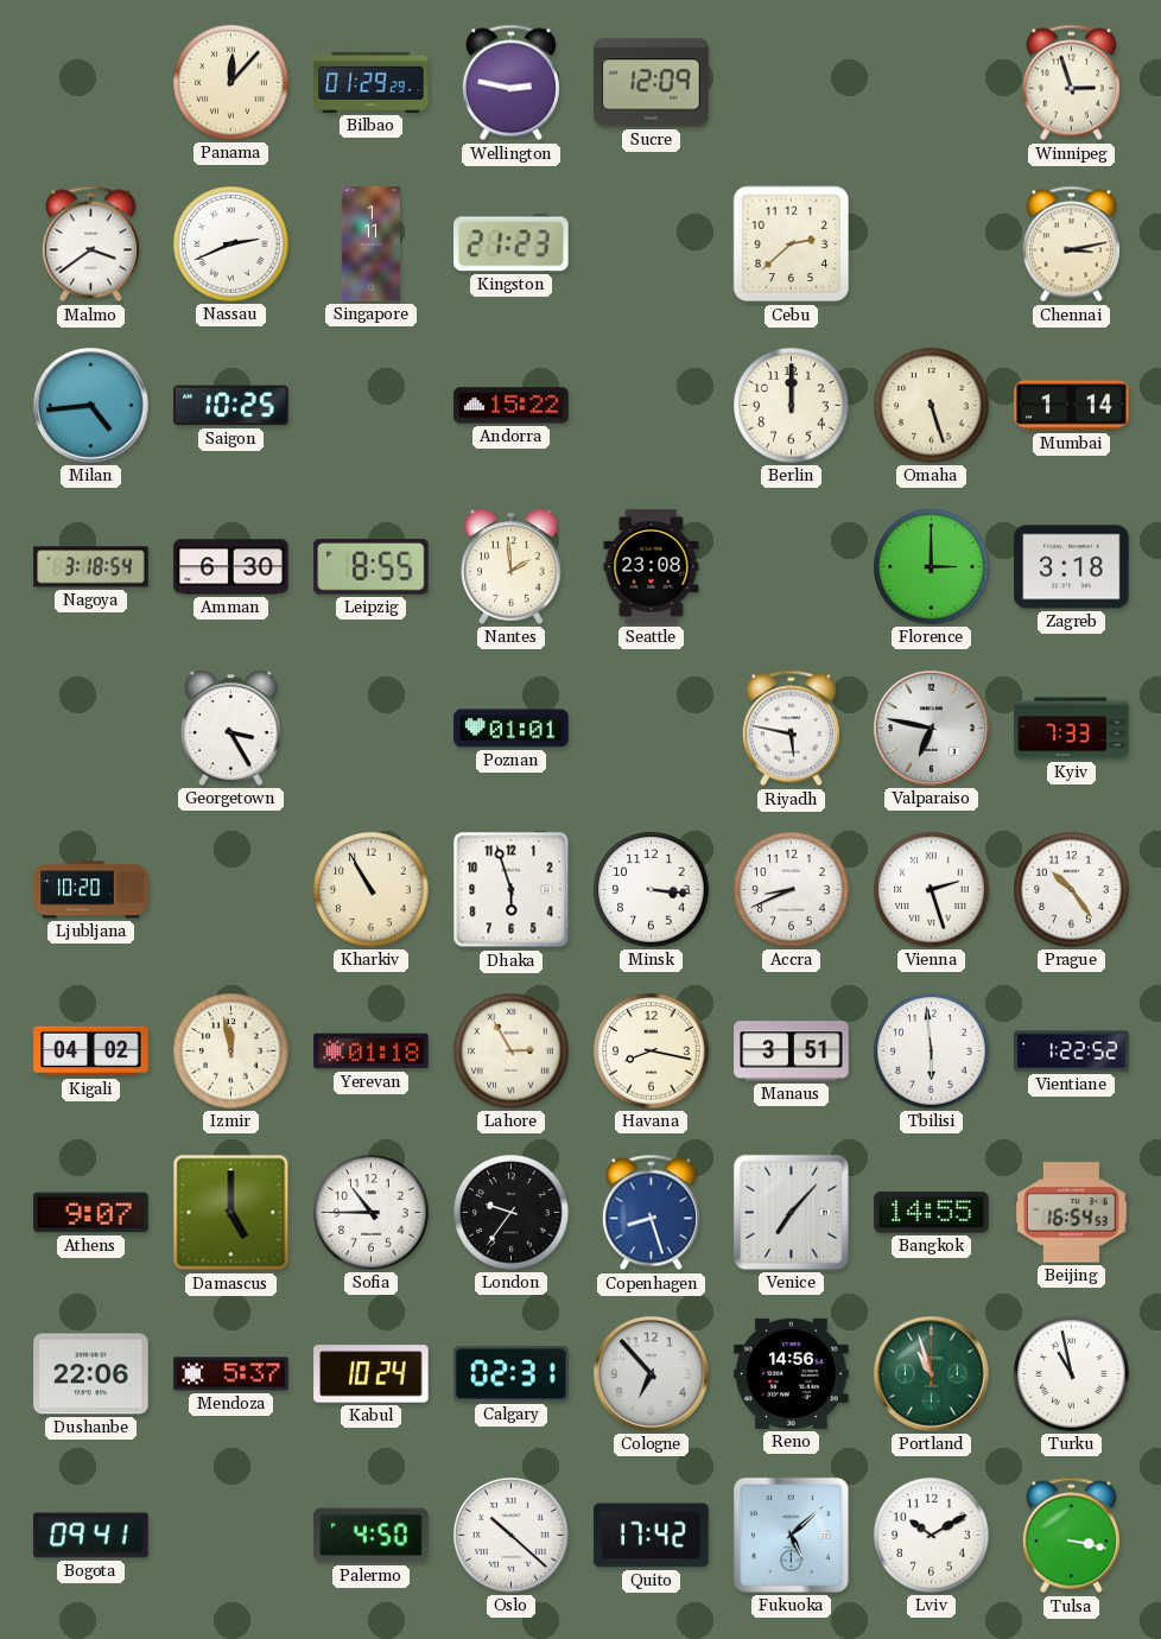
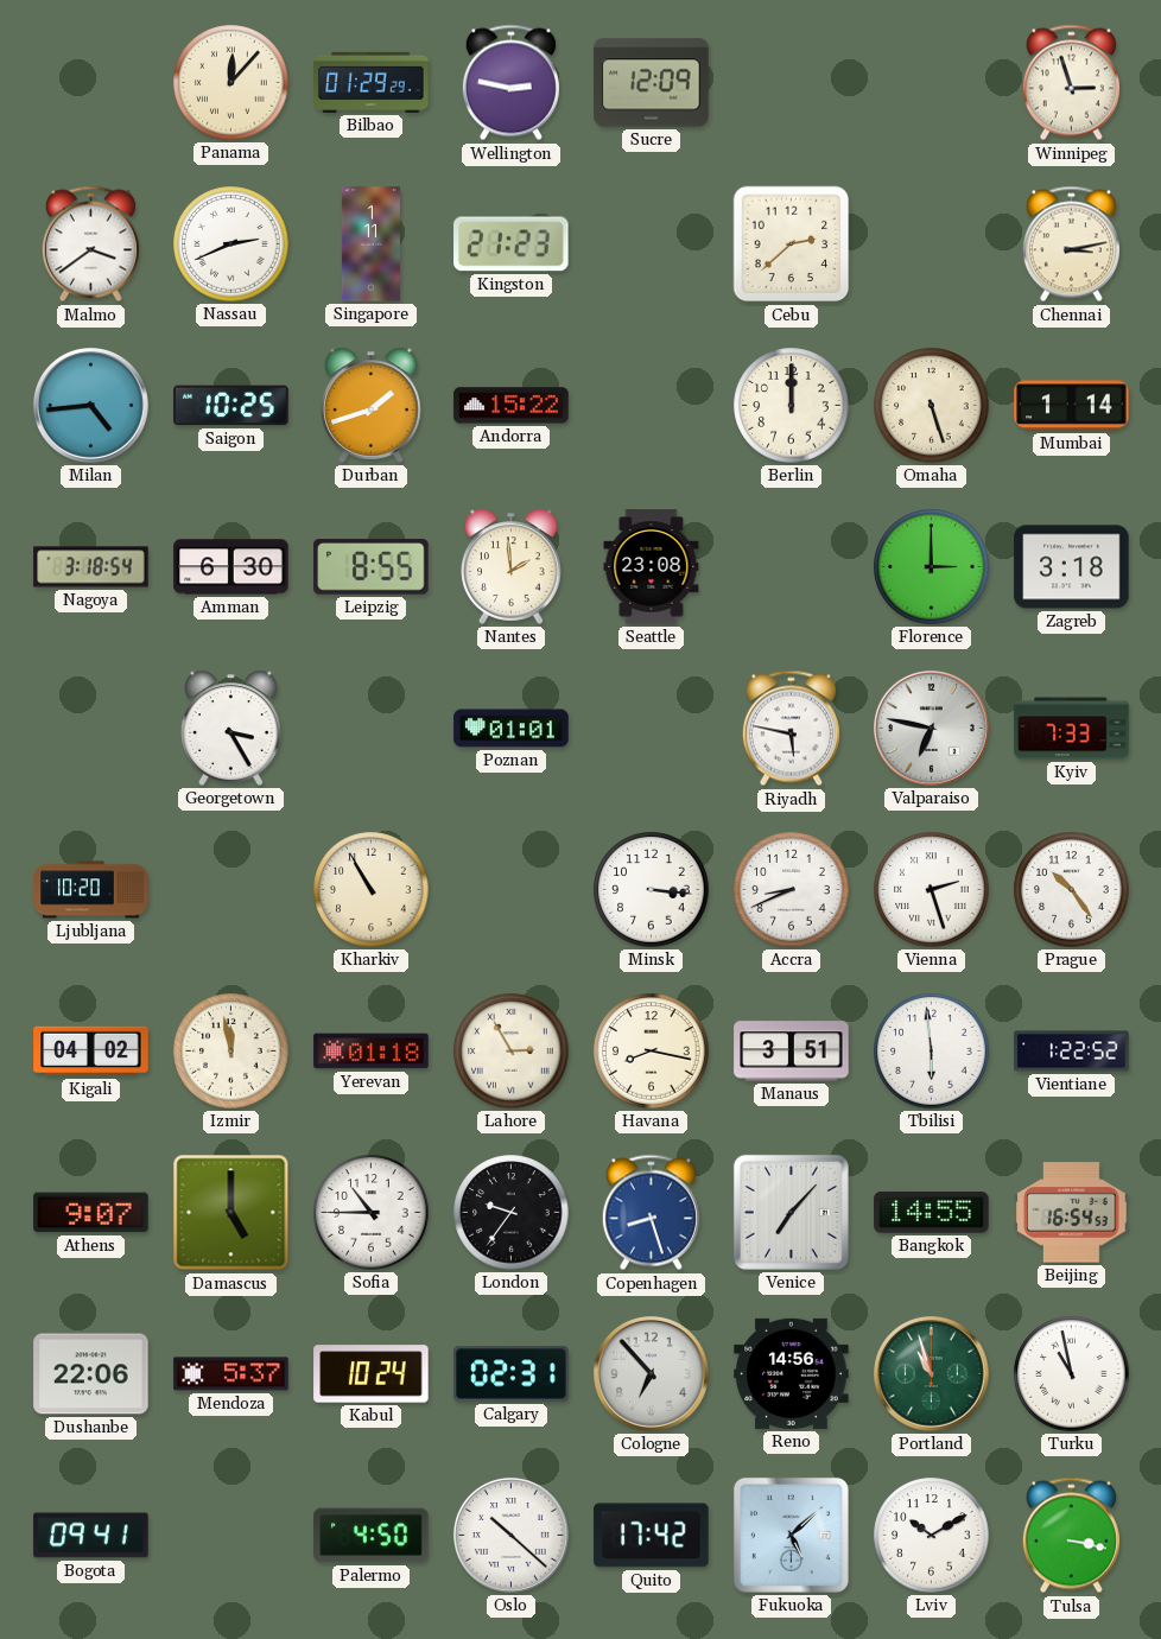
Durban: none -> 1:42 (372, 405)
Dhaka: 5:57 -> none (512, 890)
